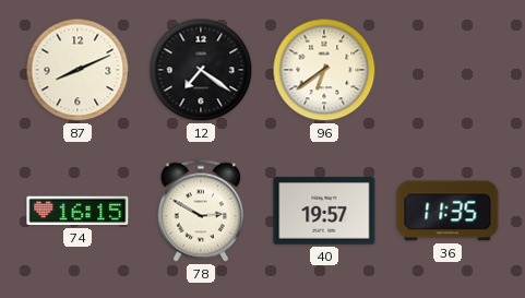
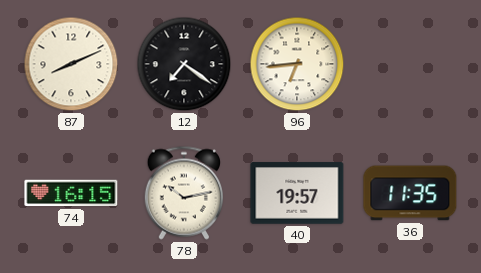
96: 6:39 -> 6:44 (297, 64)
78: 2:50 -> 10:13 (183, 193)
